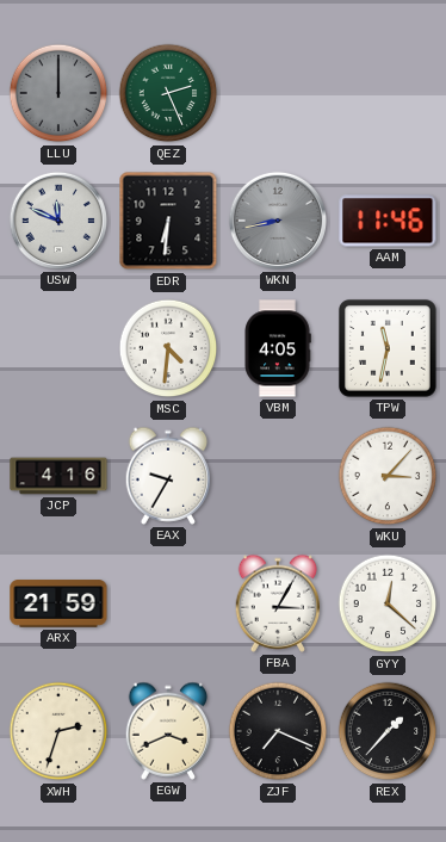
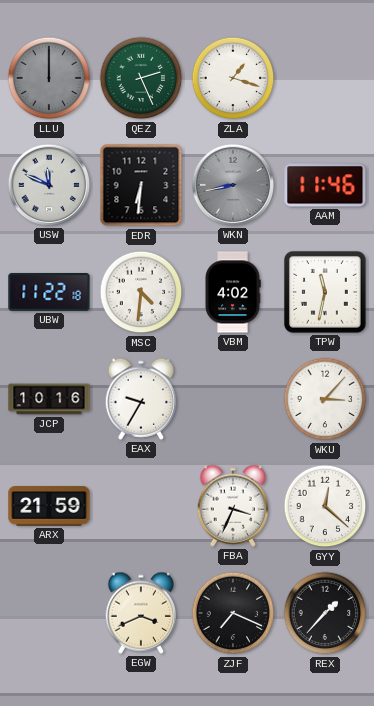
ZLA: none -> 1:18 (233, 78)
UBW: none -> 11:22 (49, 292)
VBM: 4:05 -> 4:02 (233, 292)
JCP: 4:16 -> 10:16 (49, 399)
FBA: 3:05 -> 3:34 (233, 506)
XWH: 2:33 -> none (58, 731)
